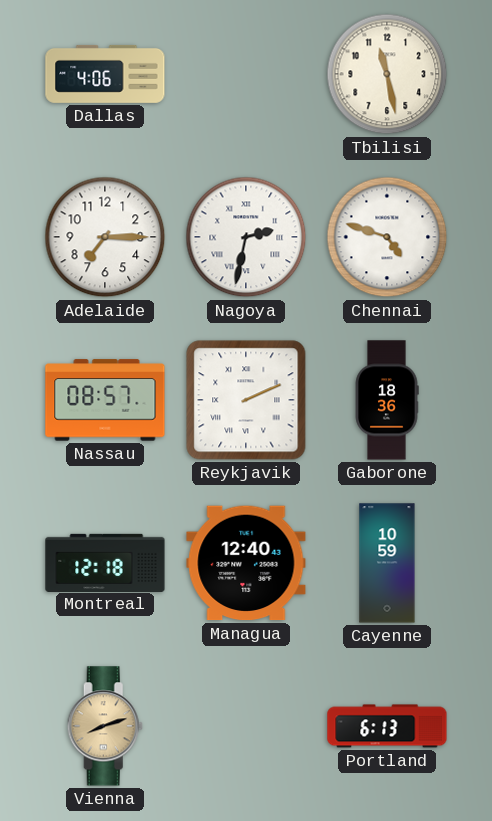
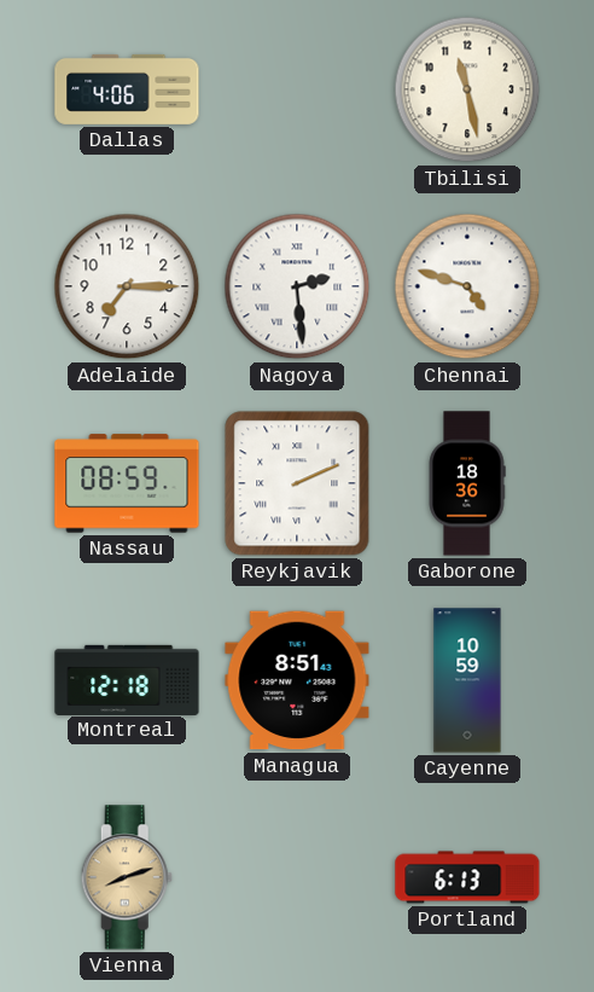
Nagoya: 2:32 -> 2:29 (297, 286)
Nassau: 08:57 -> 08:59 (127, 483)
Managua: 12:40 -> 8:51 (297, 680)
